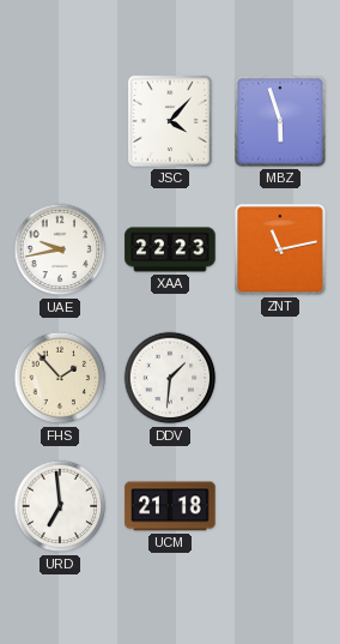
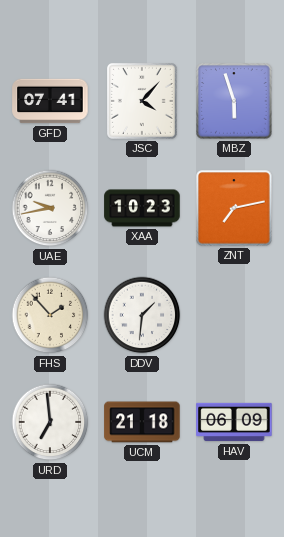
GFD: none -> 07:41 (50, 101)
XAA: 22:23 -> 10:23 (142, 208)
ZNT: 11:13 -> 7:13 (234, 208)
HAV: none -> 06:09 (234, 422)
